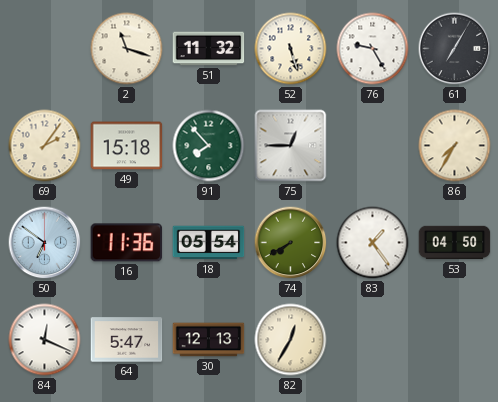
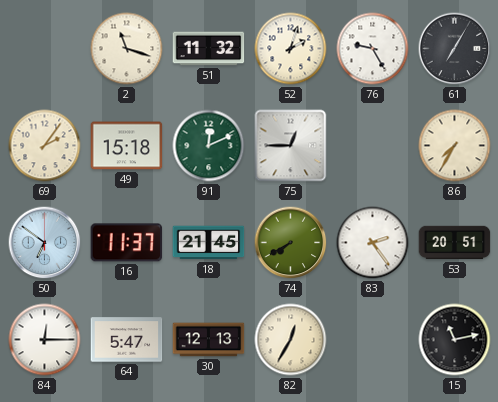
52: 5:27 -> 2:03 (291, 49)
91: 7:53 -> 12:11 (209, 146)
16: 11:36 -> 11:37 (127, 243)
18: 05:54 -> 21:45 (209, 243)
83: 1:24 -> 2:24 (373, 243)
53: 04:50 -> 20:51 (455, 243)
84: 12:19 -> 12:15 (45, 340)
15: none -> 11:13 (455, 340)
